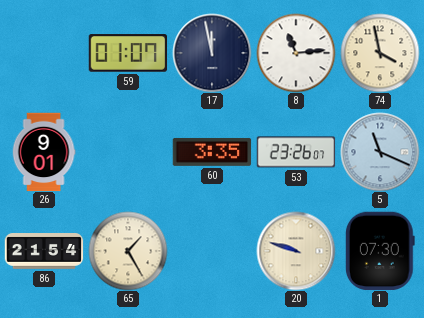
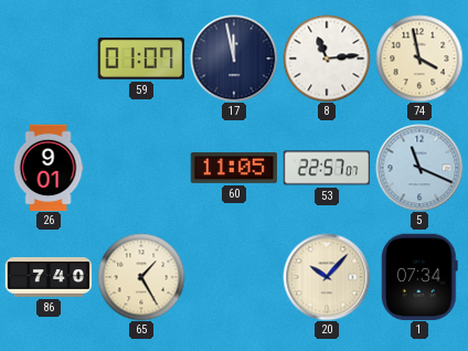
60: 3:35 -> 11:05 (234, 168)
53: 23:26 -> 22:57 (327, 168)
86: 21:54 -> 7:40 (49, 278)
20: 9:48 -> 10:07 (327, 277)
1: 07:30 -> 07:34 (419, 277)
